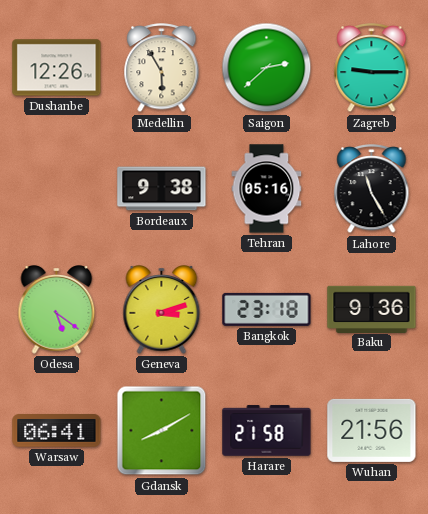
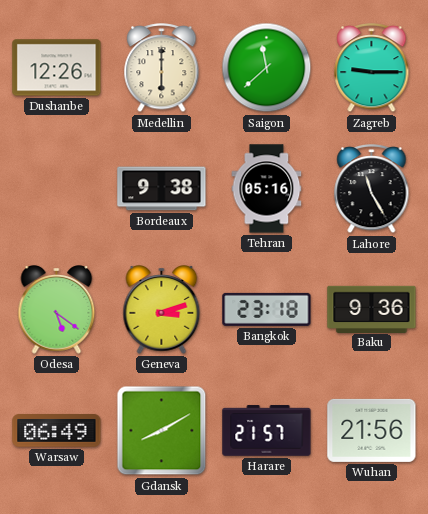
Medellin: 5:55 -> 6:00 (162, 68)
Saigon: 2:38 -> 11:38 (267, 68)
Warsaw: 06:41 -> 06:49 (57, 431)
Harare: 21:58 -> 21:57 (267, 431)
